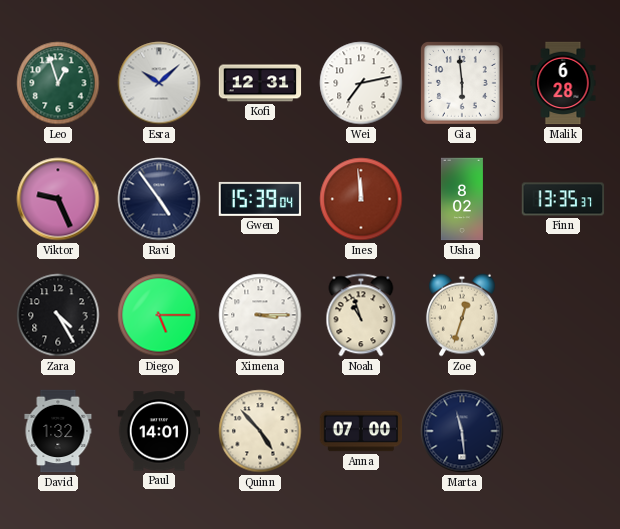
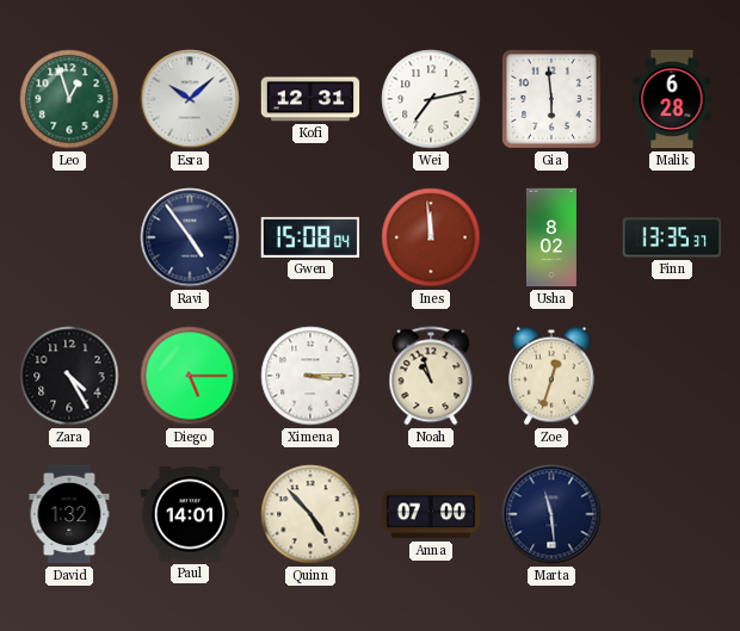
Viktor: 9:26 -> none (58, 199)
Gwen: 15:39 -> 15:08 (310, 237)
